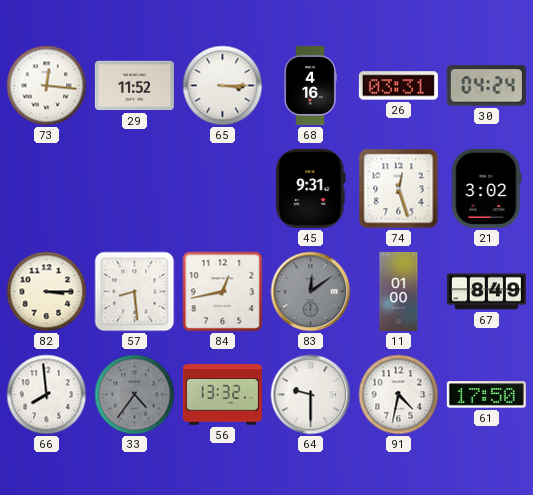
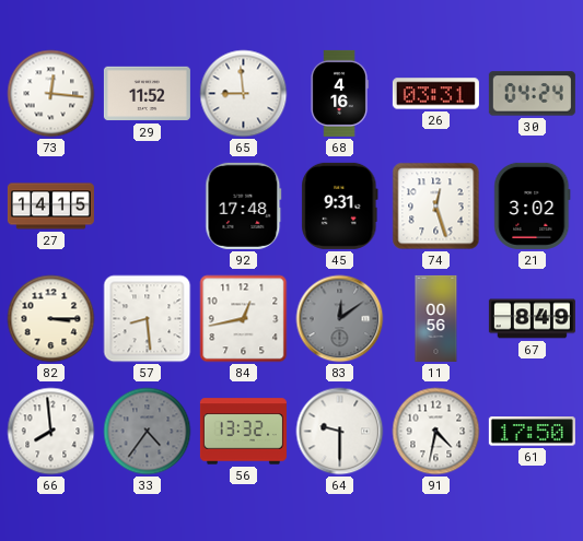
65: 3:15 -> 8:59 (244, 94)
27: none -> 14:15 (50, 207)
92: none -> 17:48 (244, 205)
11: 01:00 -> 00:56 (436, 318)
